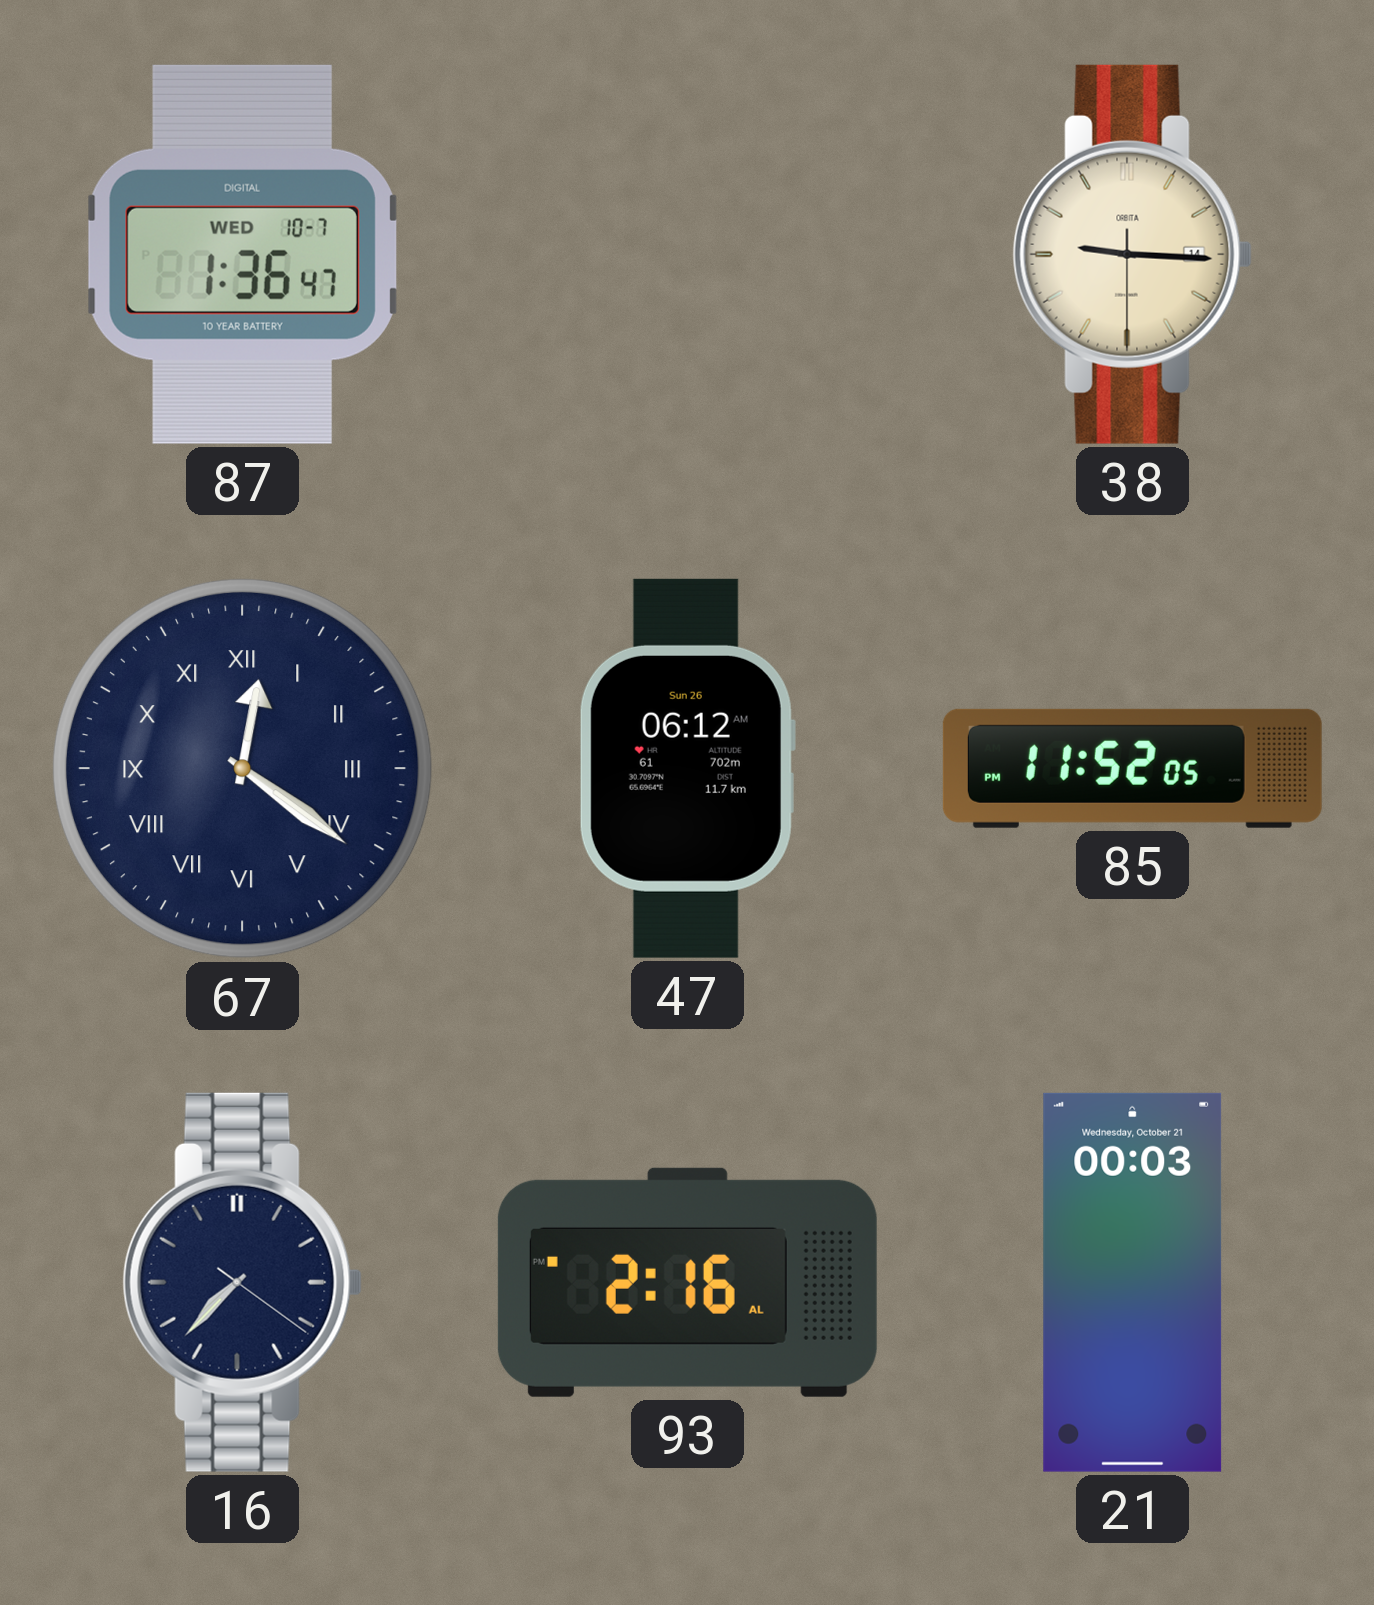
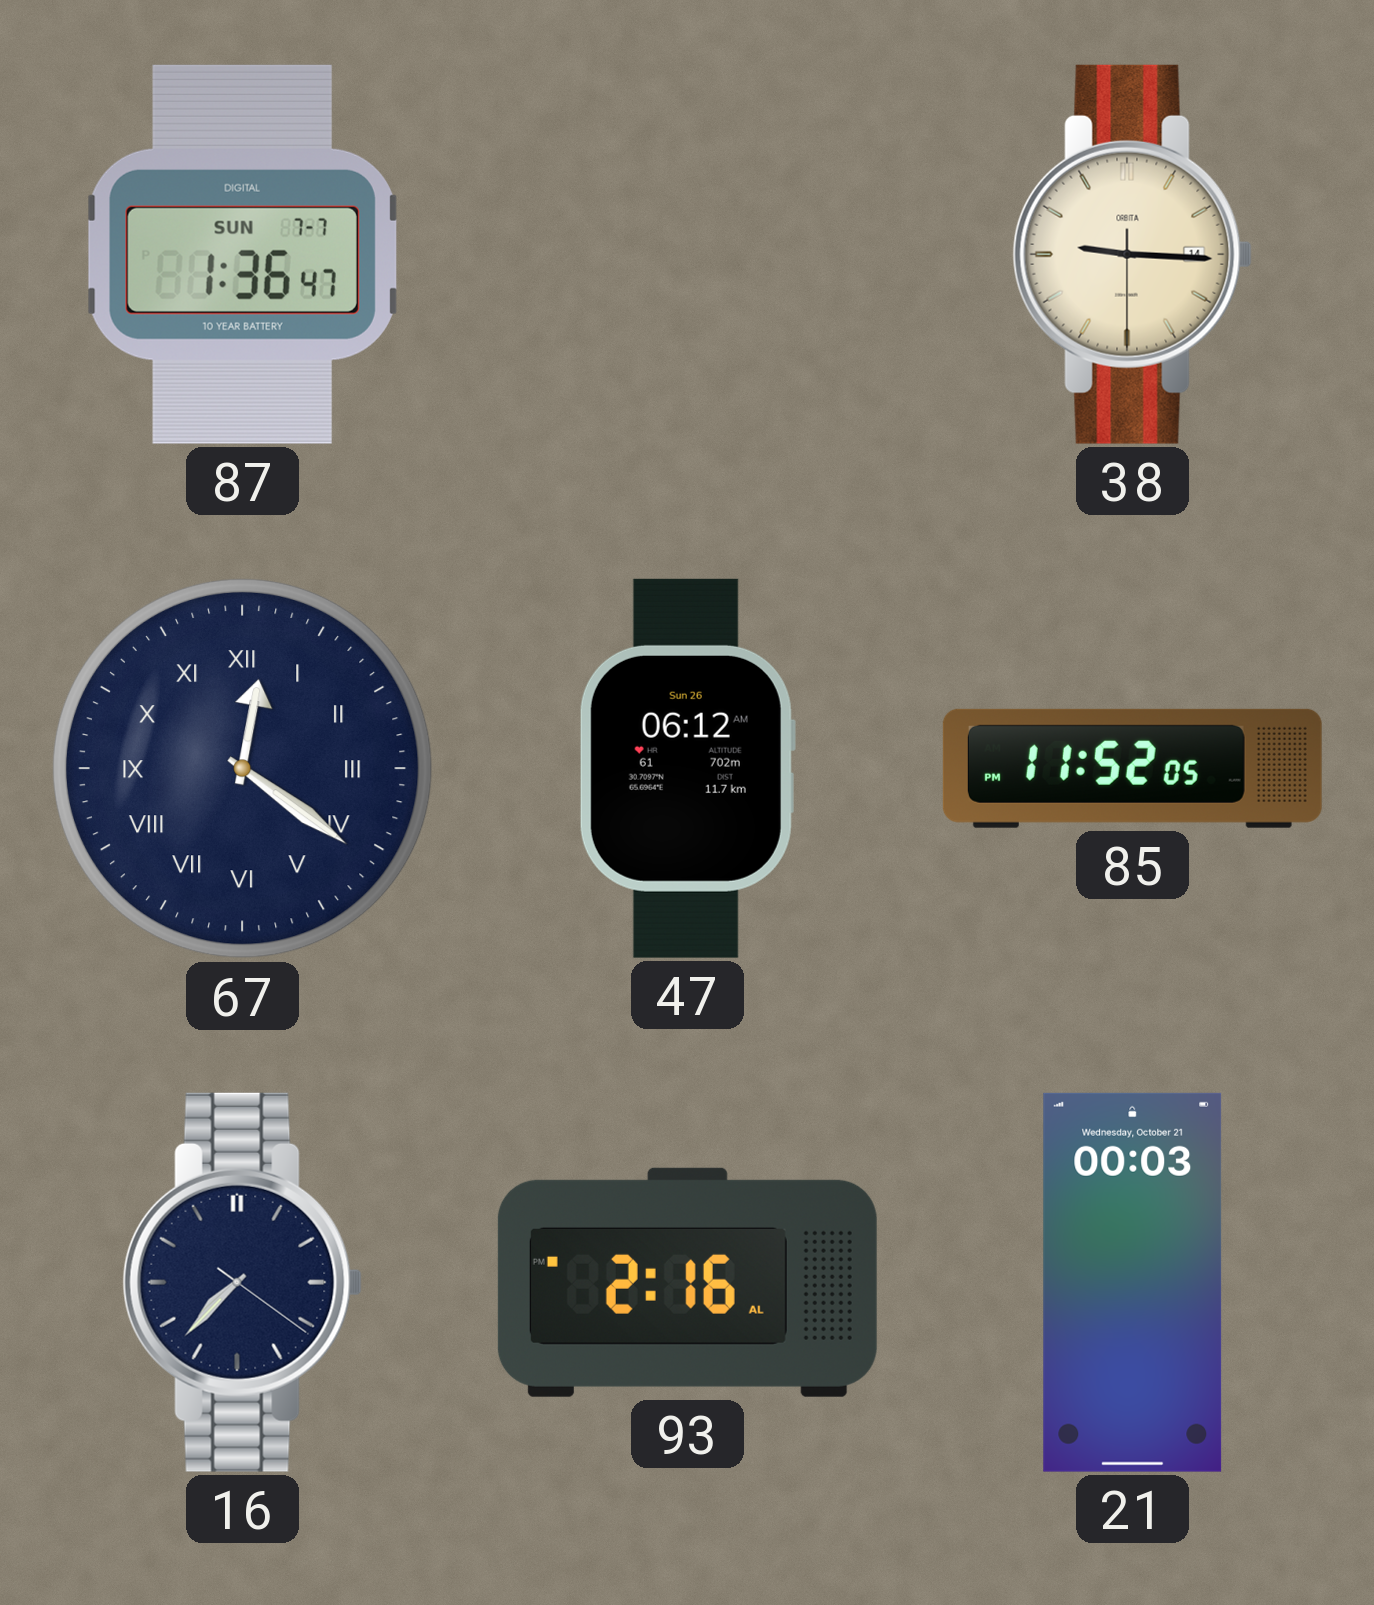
87 date: WED 10-7 -> SUN 7-7 (242, 254)
